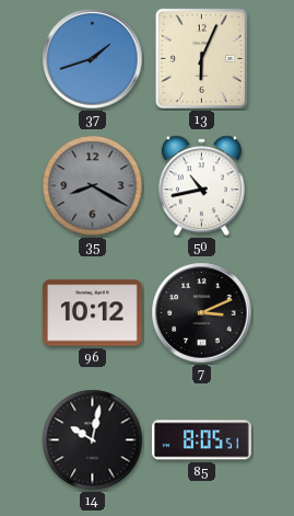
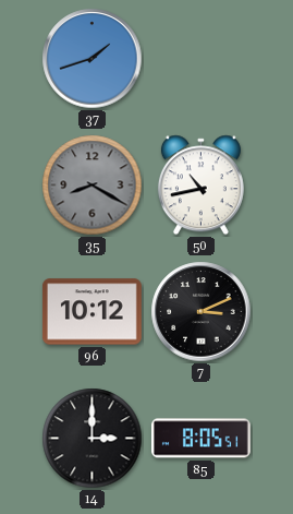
13: 6:04 -> none (201, 58)
14: 10:02 -> 3:00 (93, 439)
